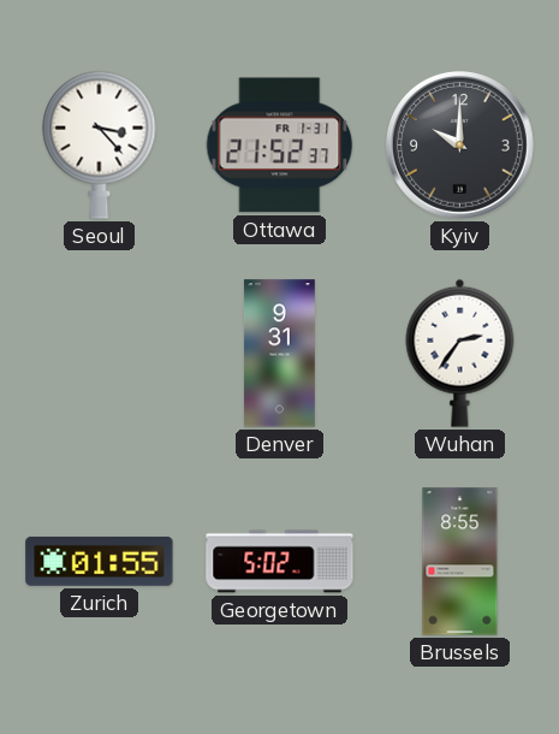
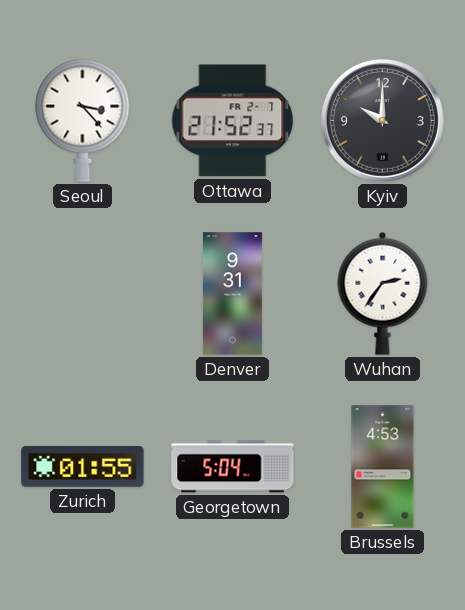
Ottawa date: FR 1-31 -> FR 2-7 (233, 121)
Georgetown: 5:02 -> 5:04 (233, 467)
Brussels: 8:55 -> 4:53 (383, 467)
